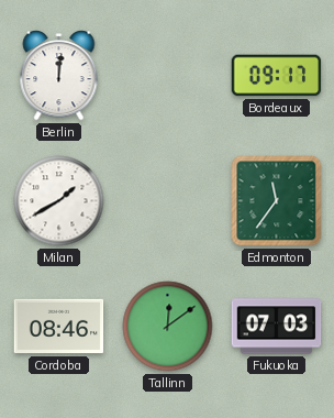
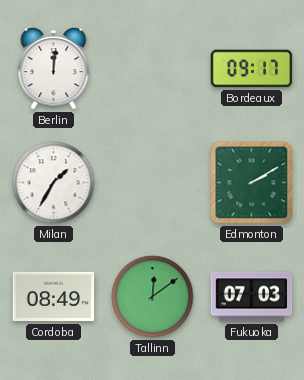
Milan: 1:40 -> 1:35 (54, 183)
Edmonton: 11:36 -> 2:10 (252, 183)
Cordoba: 08:46 -> 08:49 (54, 297)
